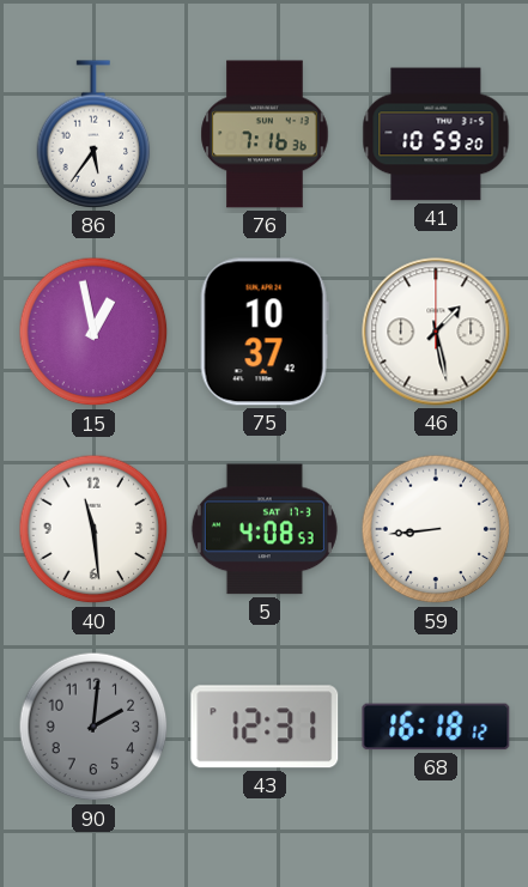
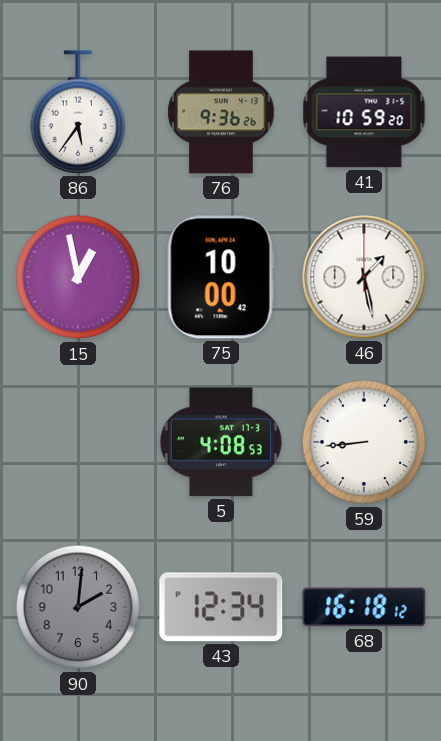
76: 7:16 -> 9:36 (221, 112)
75: 10:37 -> 10:00 (221, 277)
40: 11:29 -> none (93, 529)
43: 12:31 -> 12:34 (221, 607)
